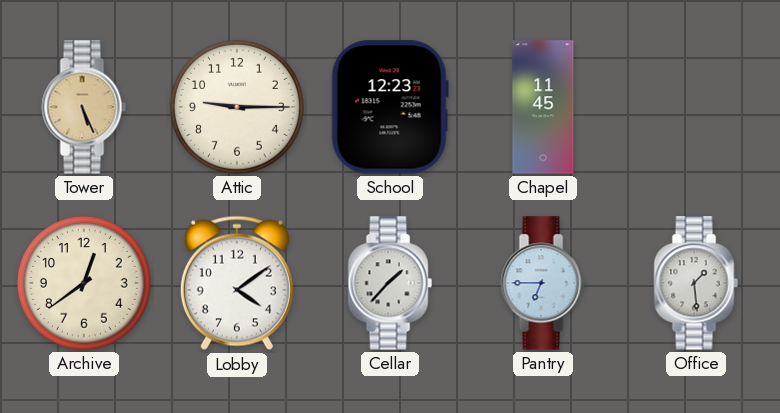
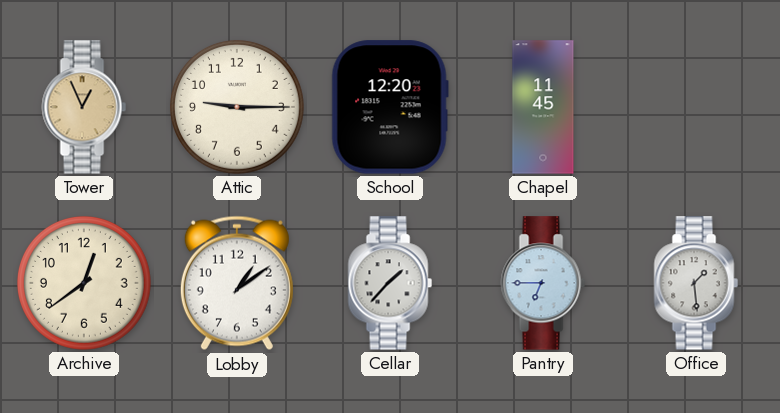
Tower: 5:26 -> 12:56 (84, 107)
School: 12:23 -> 12:20 (390, 107)
Lobby: 4:09 -> 1:09 (237, 283)
